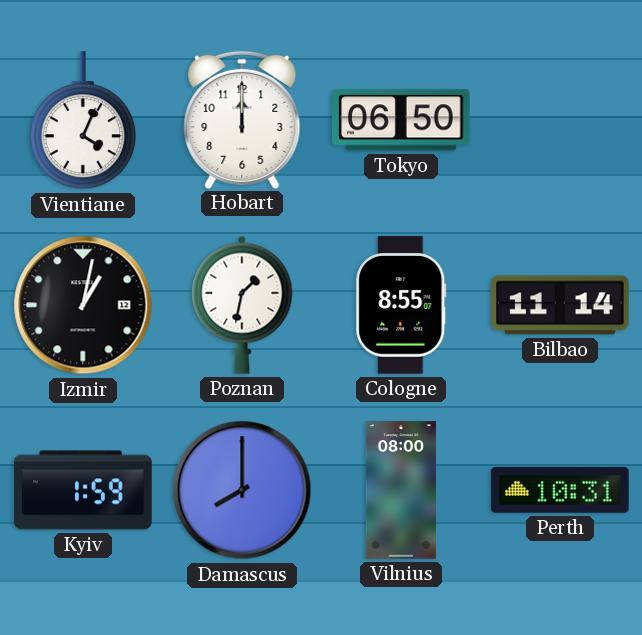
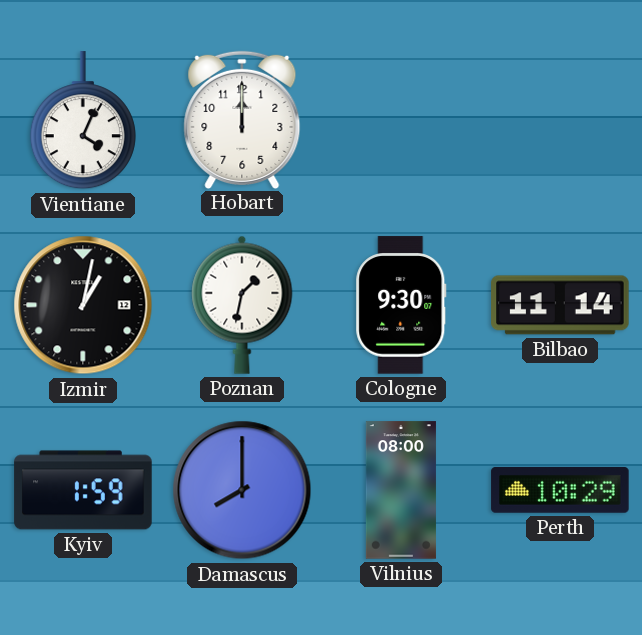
Tokyo: 06:50 -> none (401, 120)
Cologne: 8:55 -> 9:30 (401, 305)
Perth: 10:31 -> 10:29 (560, 490)
